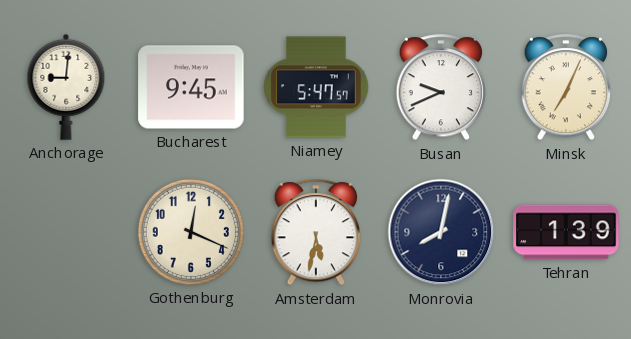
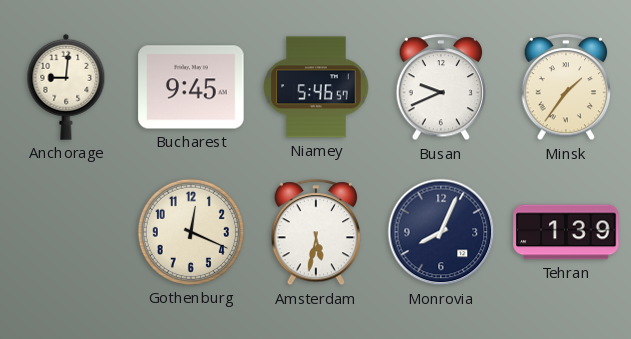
Niamey: 5:47 -> 5:46 (316, 87)
Minsk: 7:04 -> 1:36 (566, 88)
Monrovia: 8:02 -> 8:04 (441, 232)
